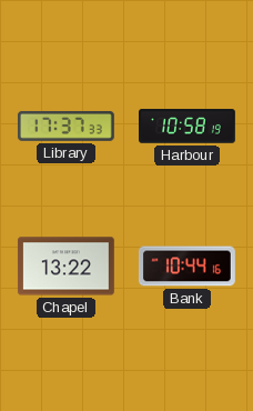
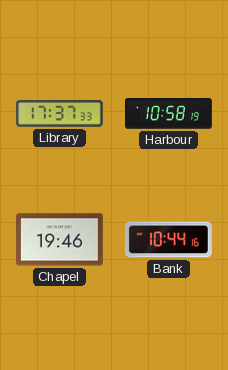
Chapel: 13:22 -> 19:46 (59, 240)
